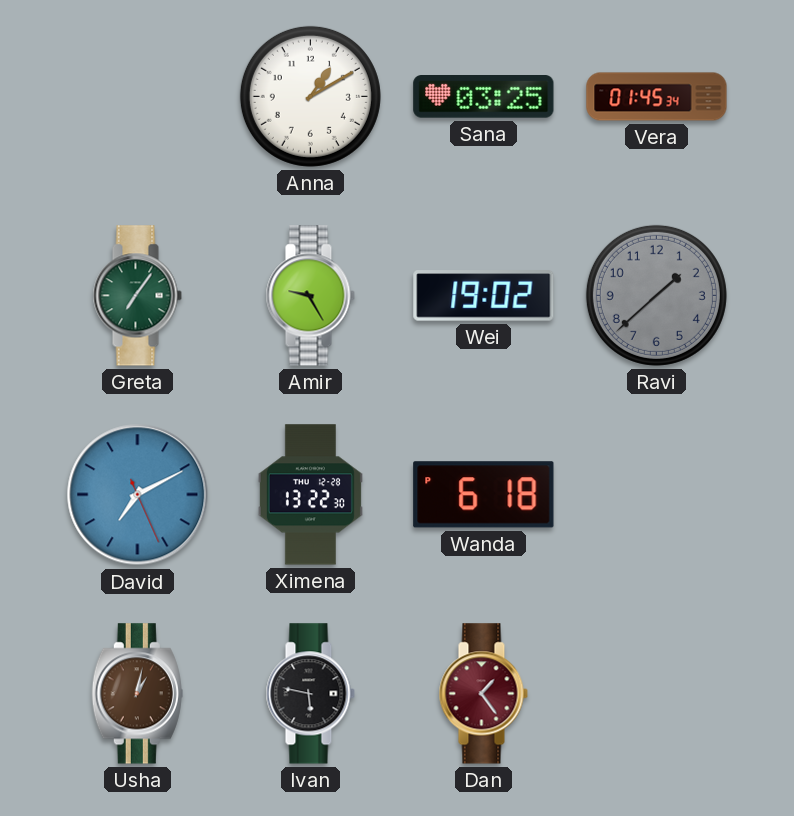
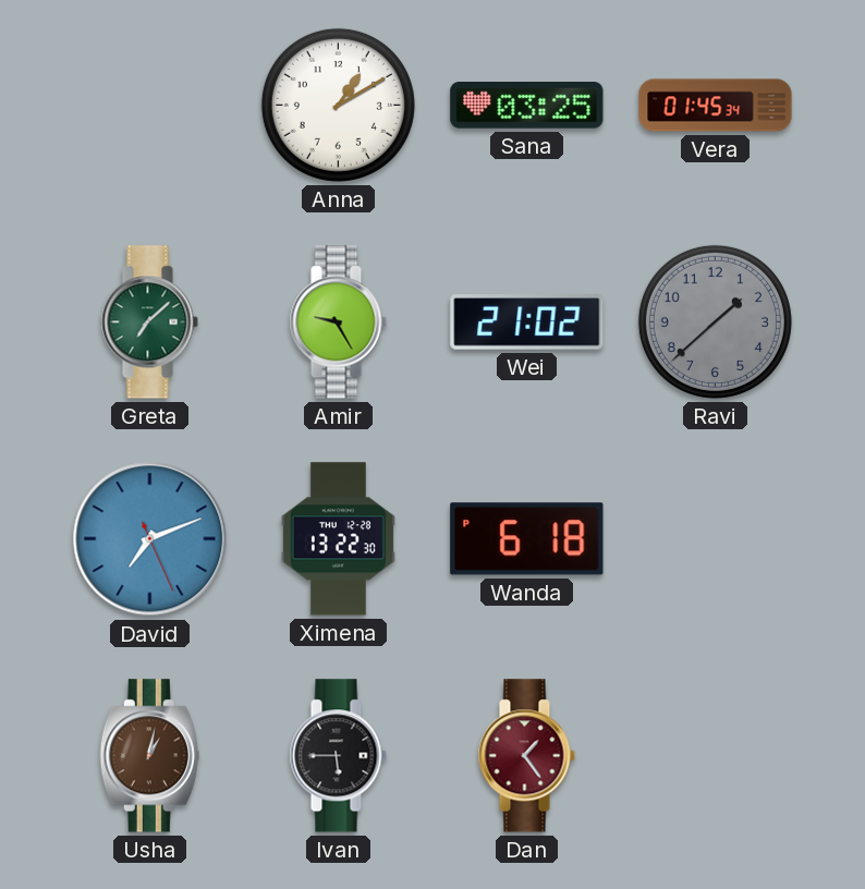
Greta: 7:06 -> 7:08 (149, 322)
Wei: 19:02 -> 21:02 (527, 322)
David: 7:10 -> 7:11 (150, 539)
Ivan: 5:47 -> 5:45 (338, 756)
